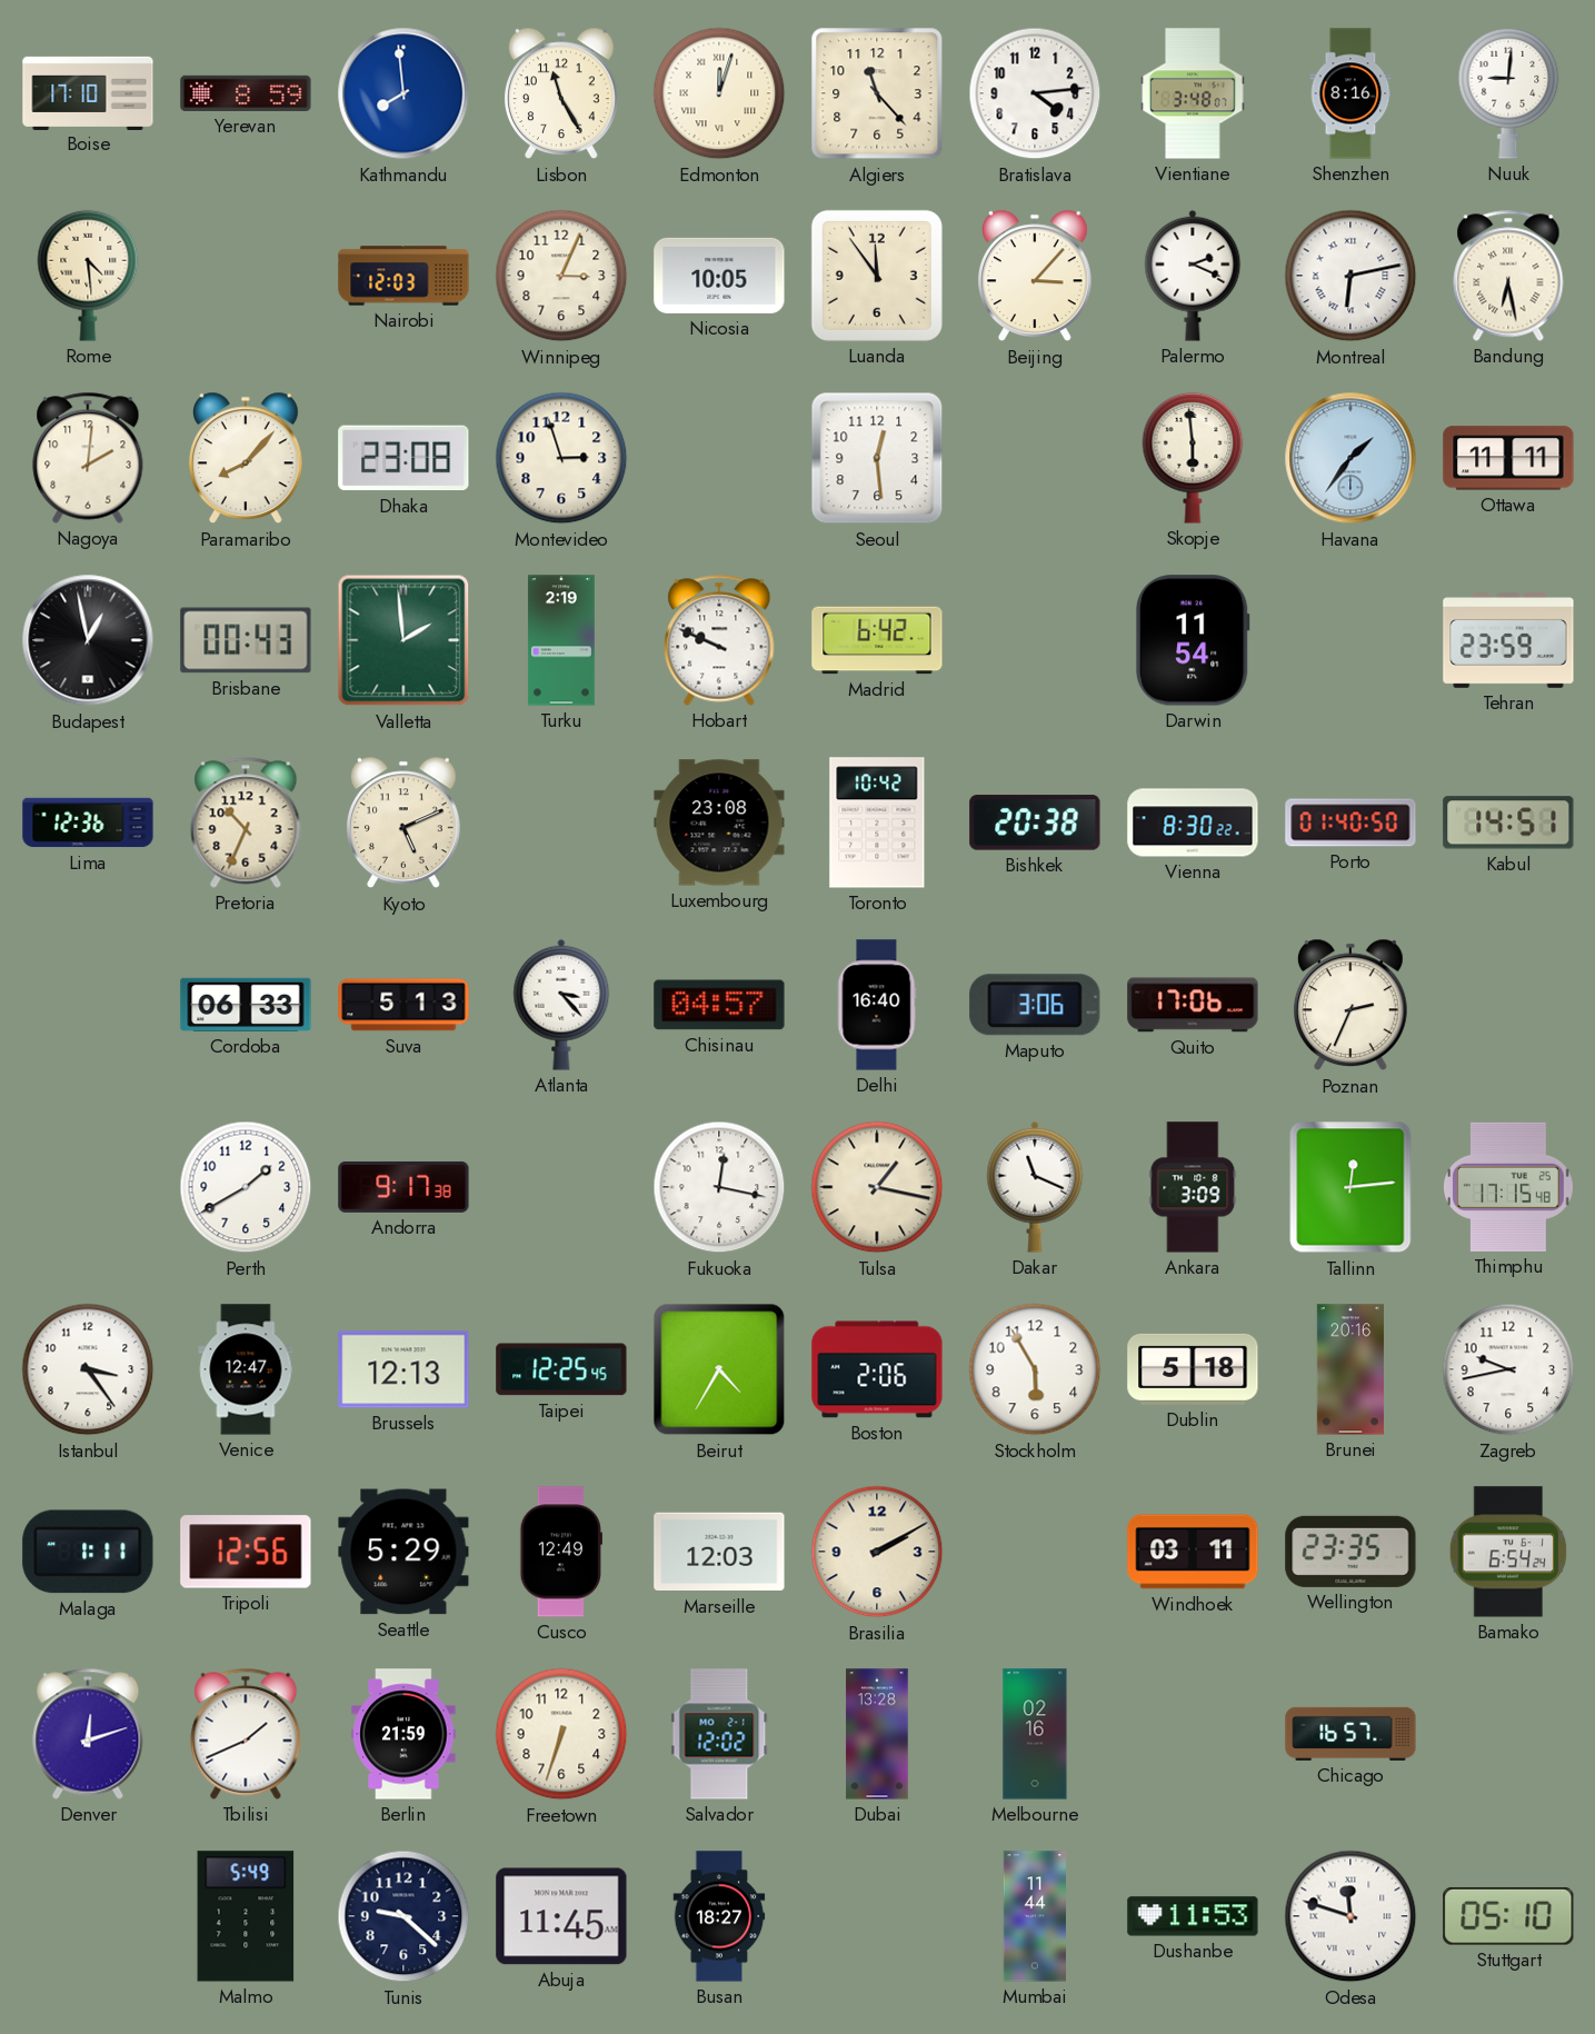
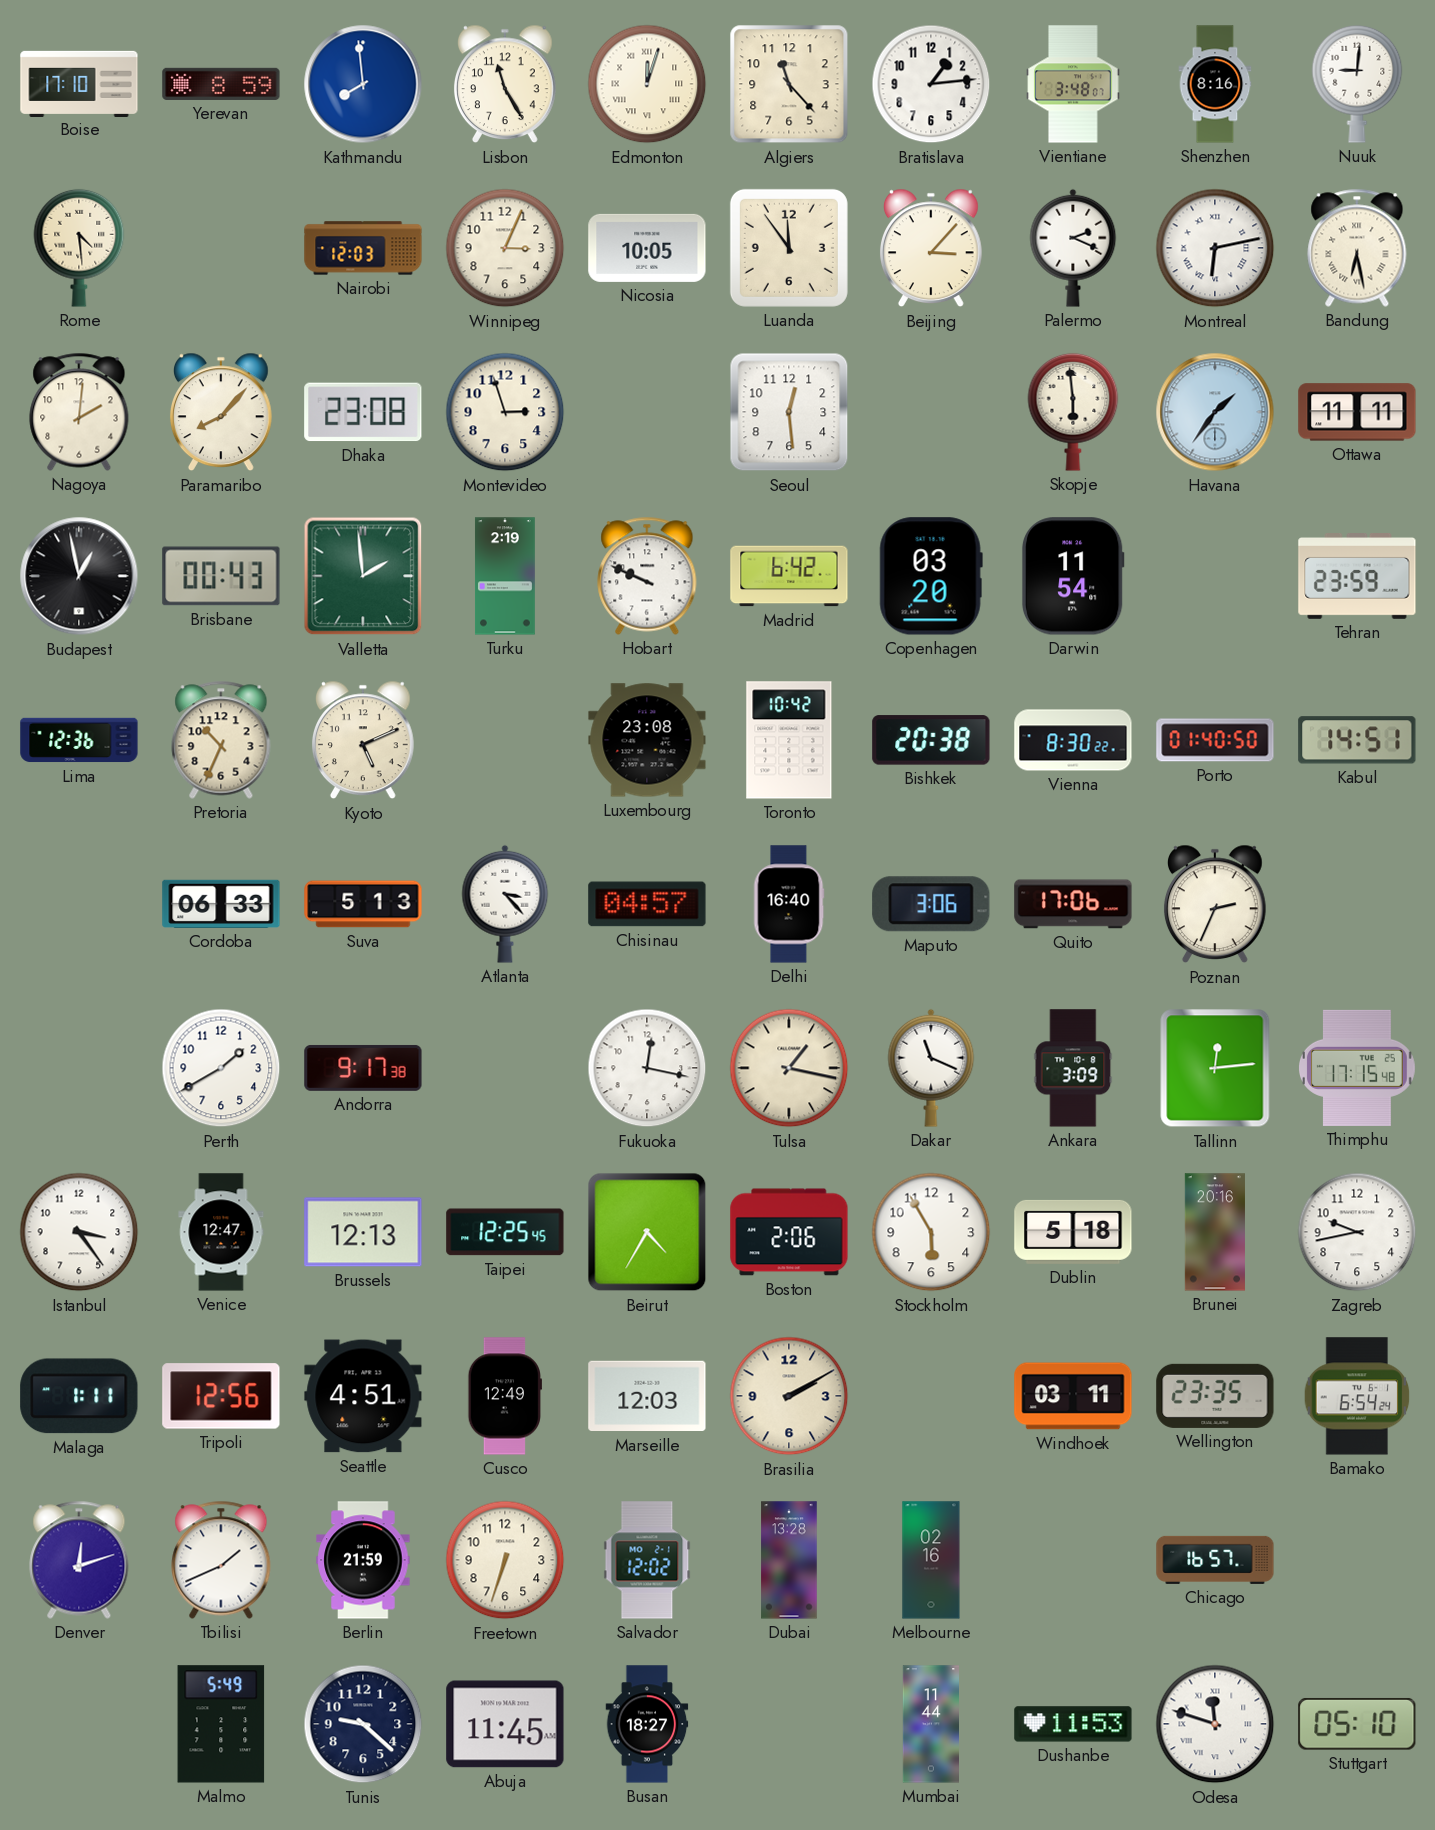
Bratislava: 4:14 -> 1:14 (931, 84)
Copenhagen: none -> 03:20 (931, 576)
Seattle: 5:29 -> 4:51 (363, 1396)
